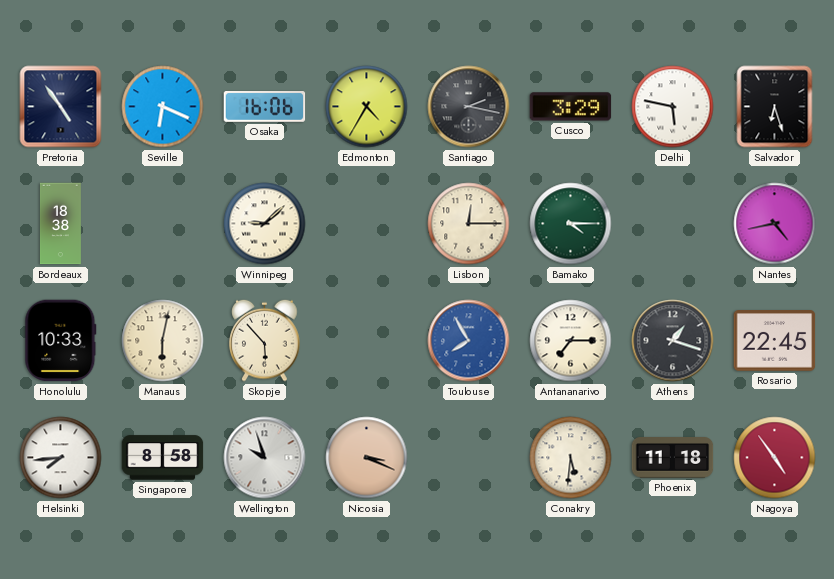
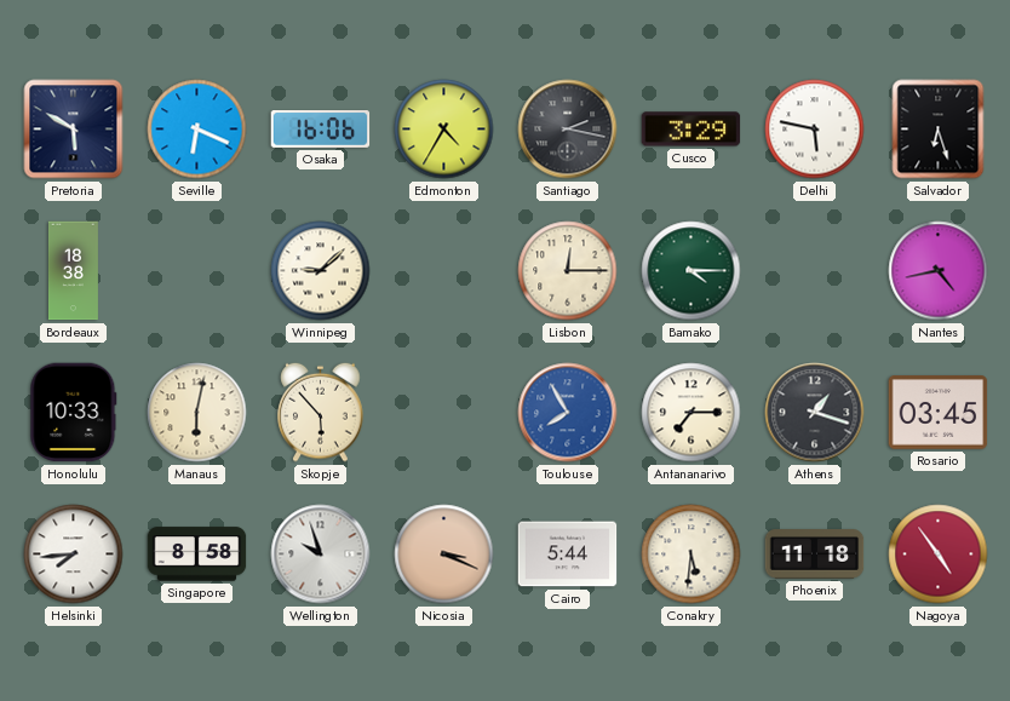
Pretoria: 4:54 -> 5:50 (74, 130)
Rosario: 22:45 -> 03:45 (939, 413)
Cairo: none -> 5:44 (568, 555)
